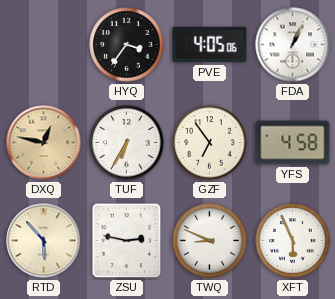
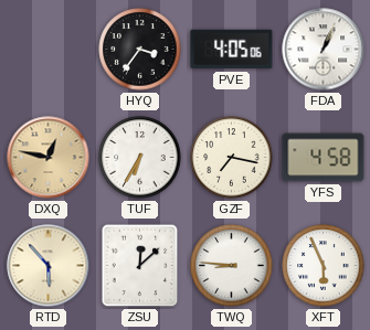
GZF: 6:54 -> 7:17 (232, 158)
ZSU: 2:47 -> 12:08 (140, 266)
TWQ: 8:49 -> 8:46 (232, 266)
